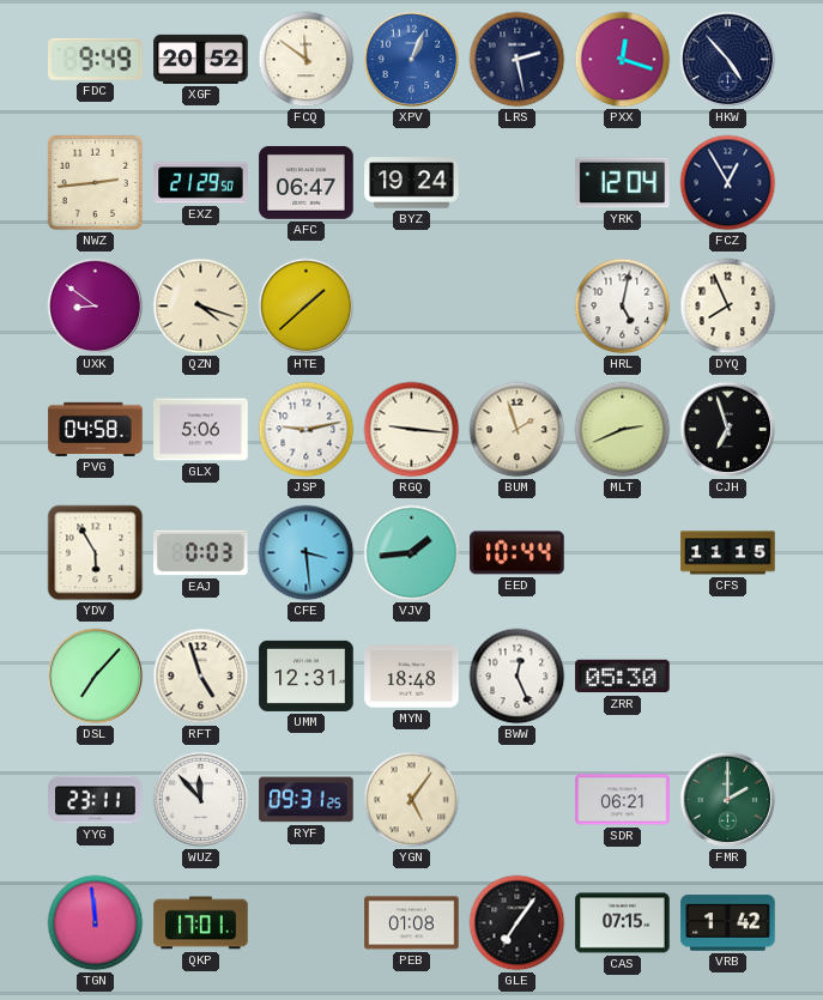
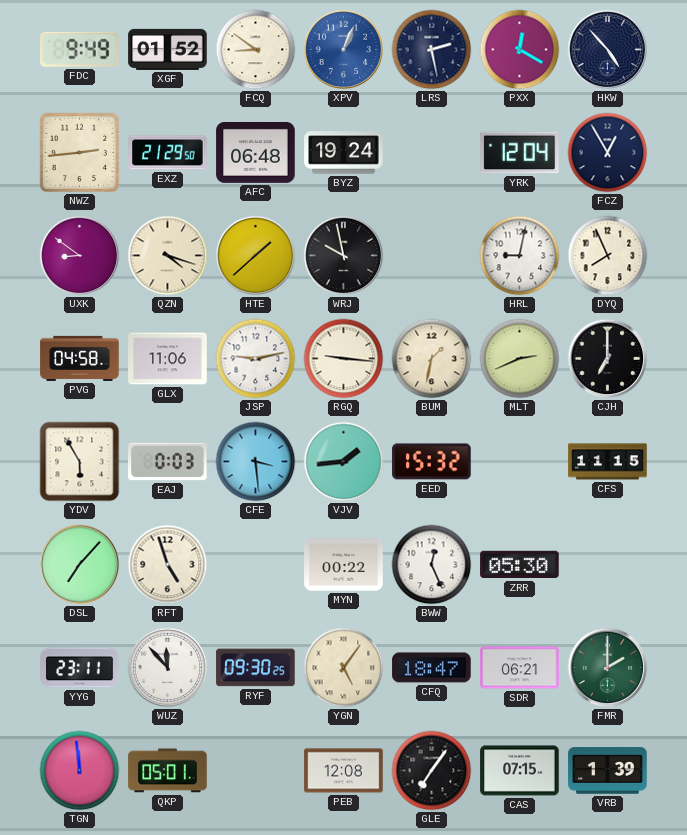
XGF: 20:52 -> 01:52 (168, 49)
FCQ: 11:51 -> 8:51 (256, 50)
PXX: 12:18 -> 12:20 (520, 50)
AFC: 06:47 -> 06:48 (256, 152)
WRJ: none -> 9:58 (344, 256)
HRL: 5:02 -> 9:02 (520, 256)
GLX: 5:06 -> 11:06 (168, 359)
BUM: 1:57 -> 1:32 (432, 359)
CJH: 6:57 -> 7:00 (608, 359)
EED: 10:44 -> 15:32 (432, 462)
UMM: 12:31 -> none (307, 675)
MYN: 18:48 -> 00:22 (344, 565)
RYF: 09:31 -> 09:30 (256, 668)
CFQ: none -> 18:47 (432, 668)
QKP: 17:01 -> 05:01 (168, 771)
PEB: 01:08 -> 12:08 (344, 771)
VRB: 1:42 -> 1:39 (608, 771)
